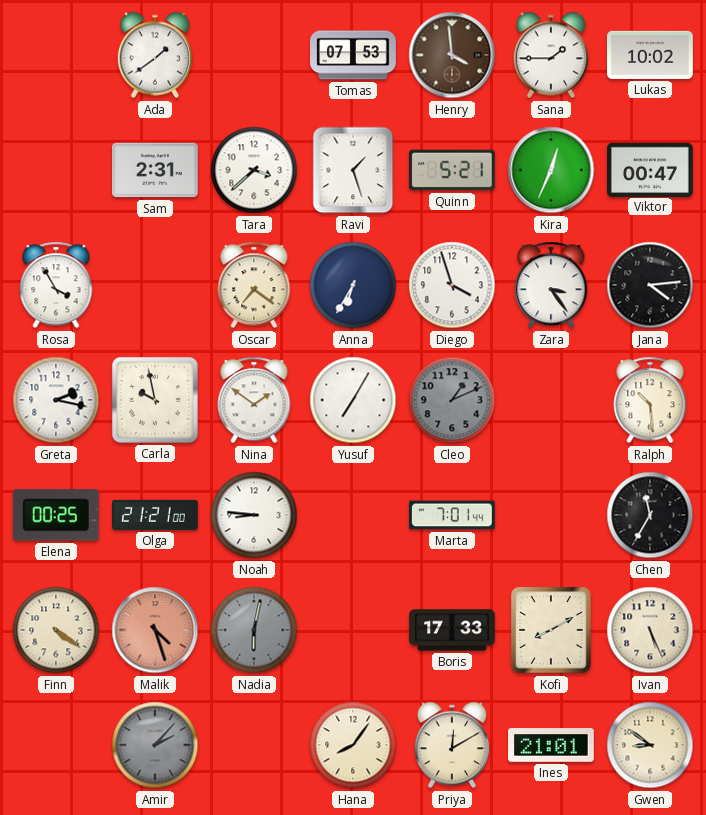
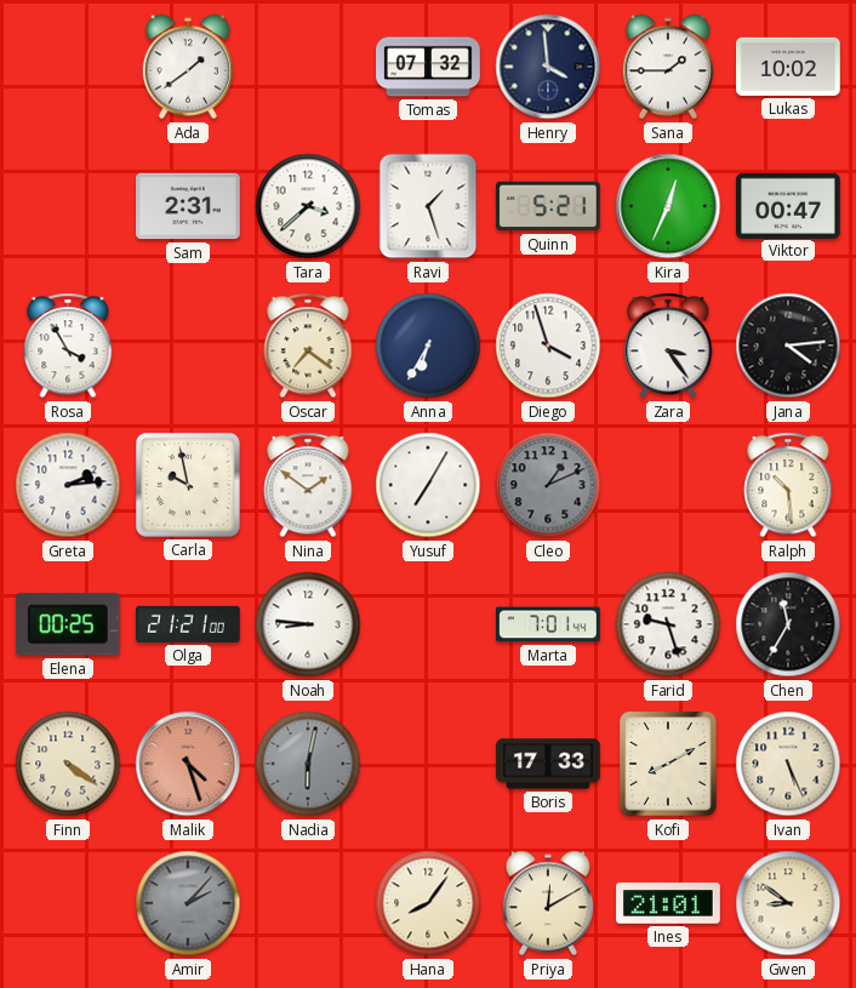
Tomas: 07:53 -> 07:32 (428, 67)
Henry dial: brown -> navy (548, 67)
Greta: 2:17 -> 2:14 (68, 485)
Farid: none -> 9:27 (668, 624)
